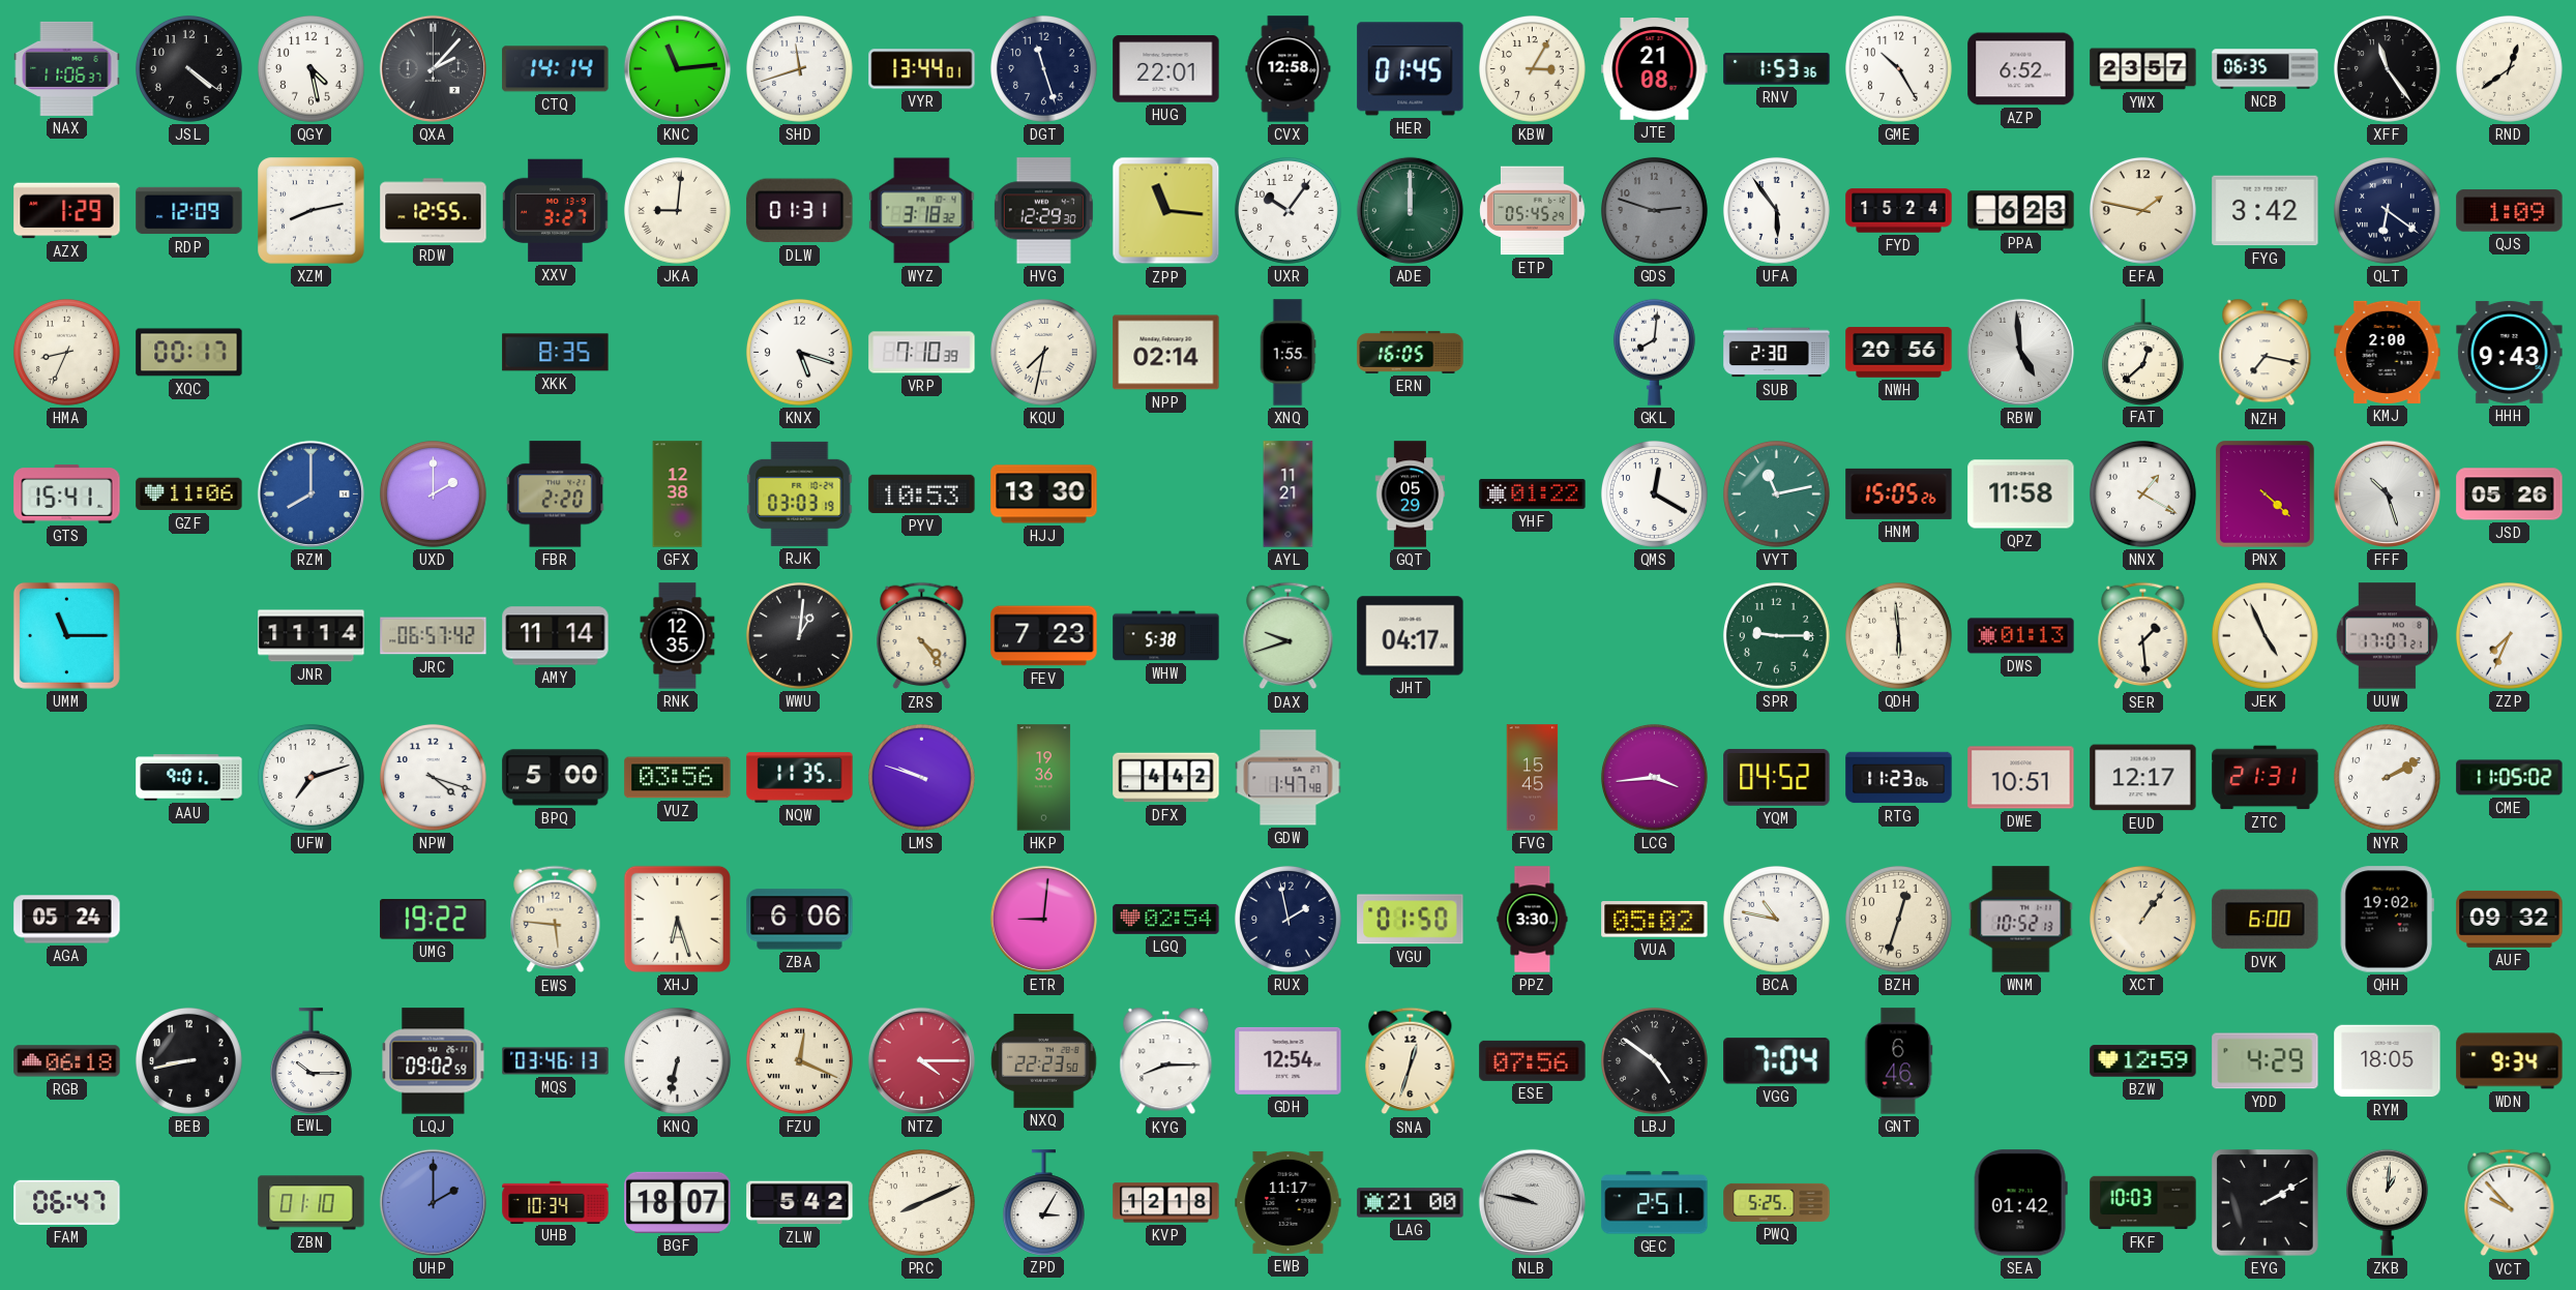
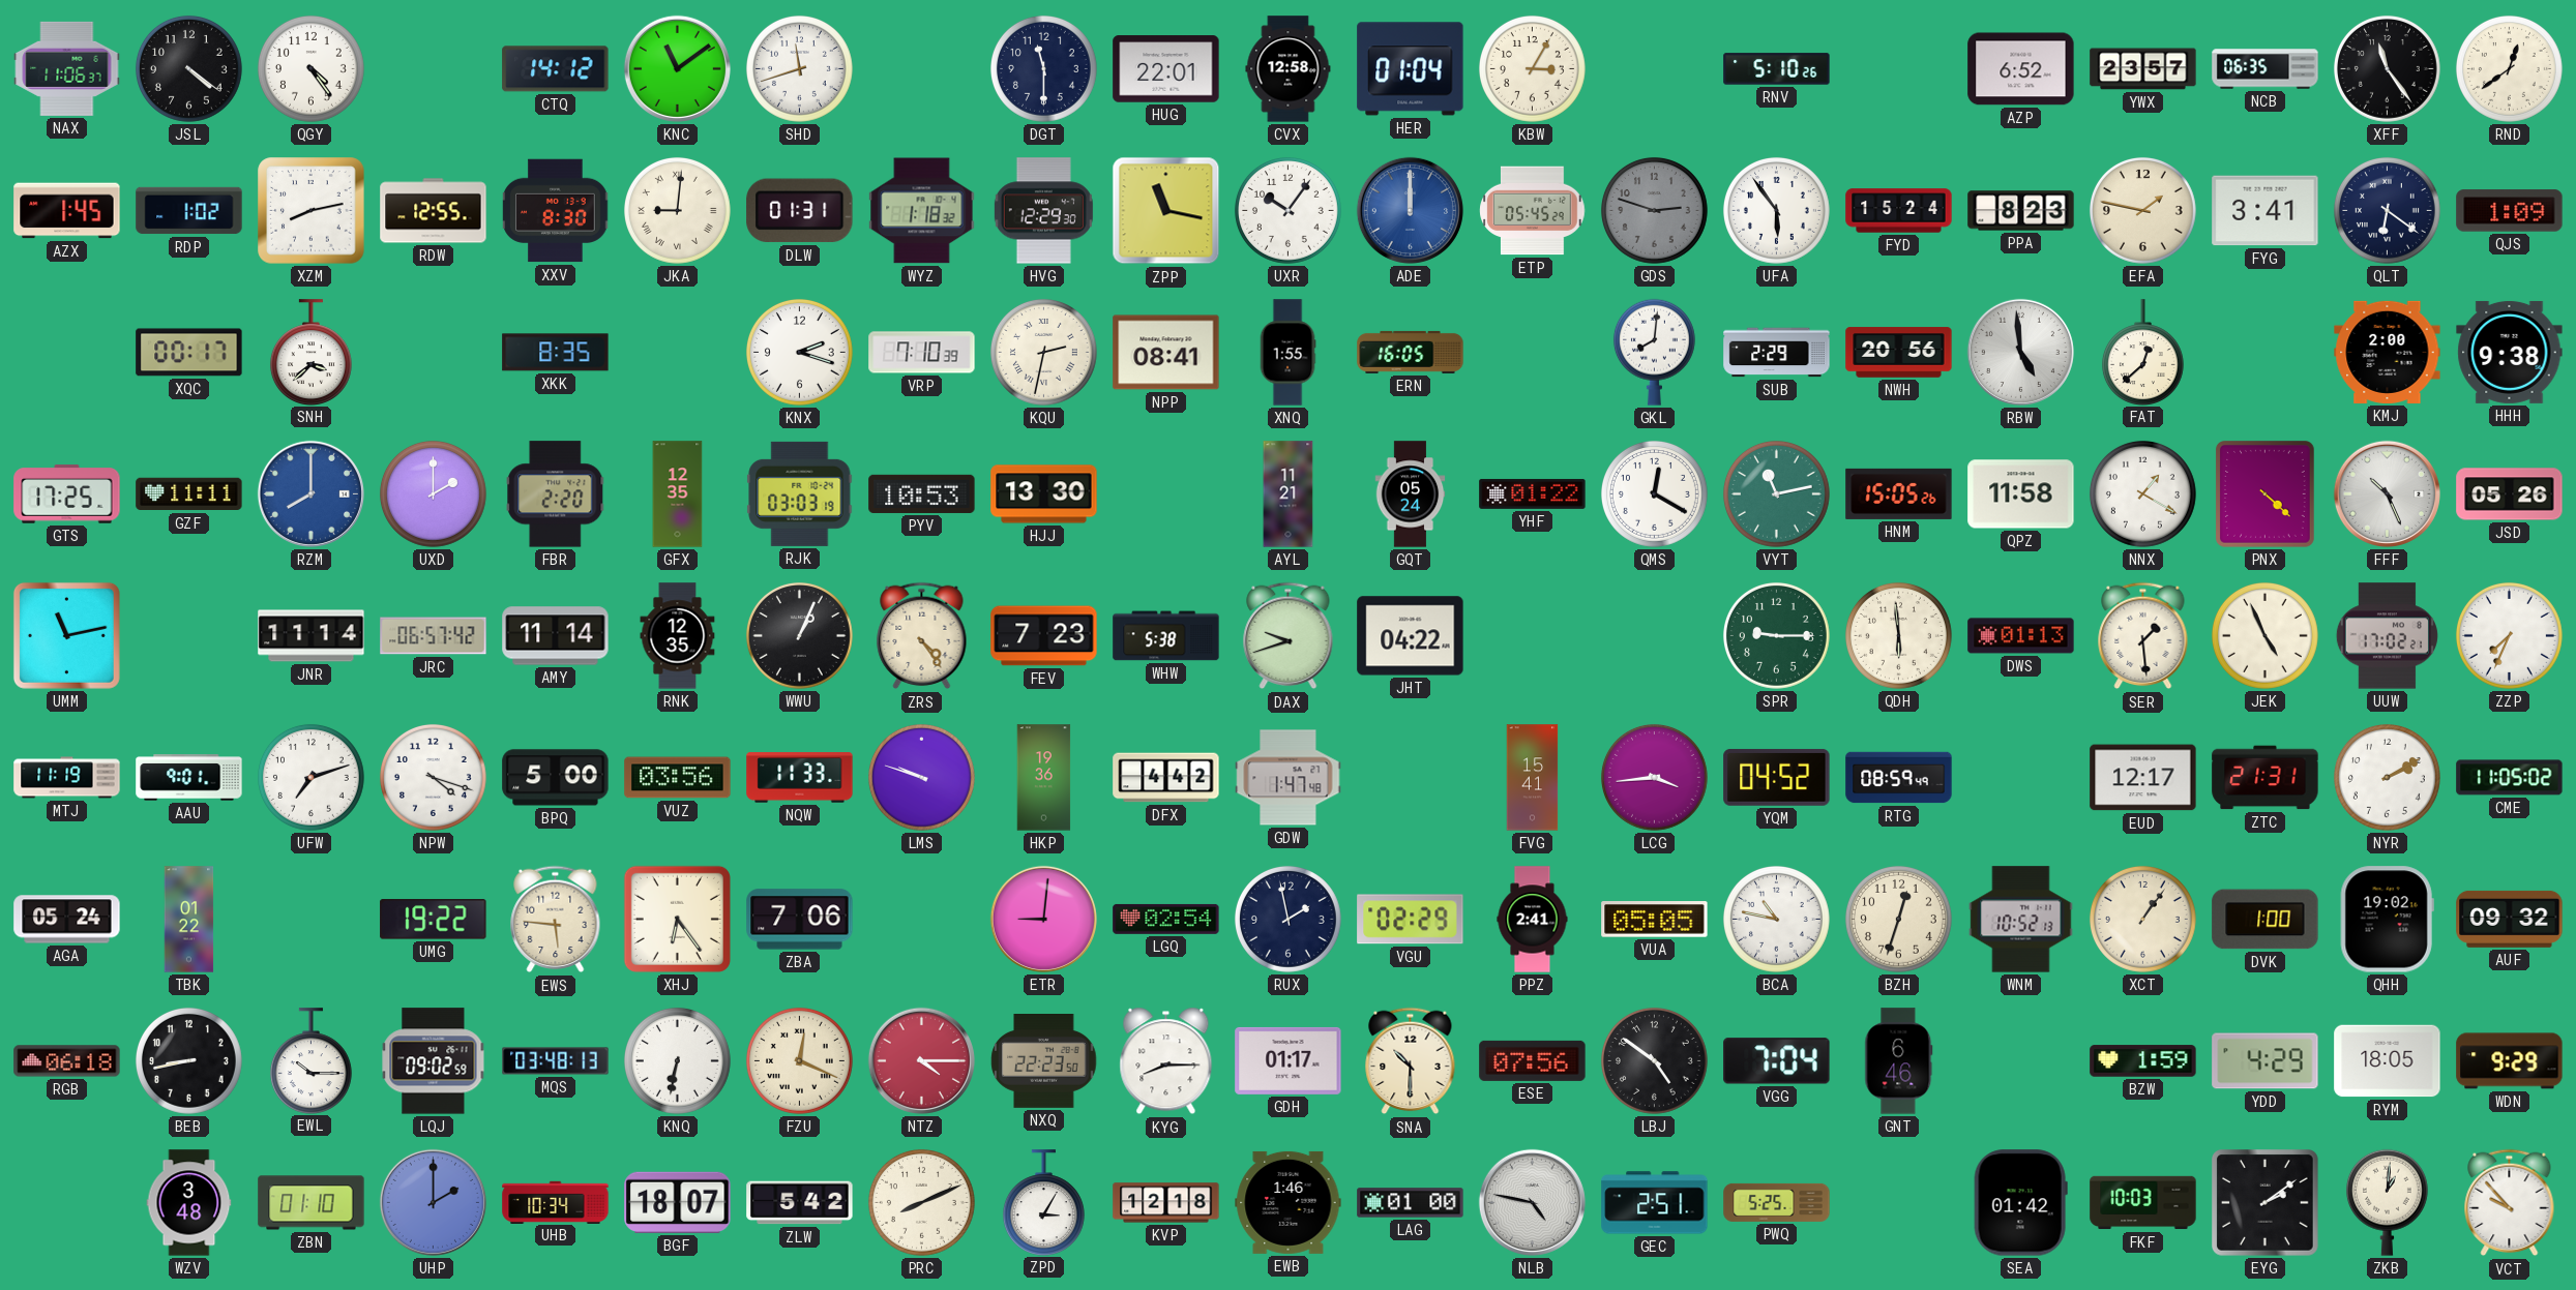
QGY: 4:28 -> 4:24 (310, 68)
QXA: 2:07 -> none (433, 68)
CTQ: 14:14 -> 14:12 (556, 69)
KNC: 11:14 -> 11:09 (677, 68)
VYR: 13:44 -> none (922, 69)
DGT: 11:27 -> 11:30 (1043, 68)
HER: 01:45 -> 01:04 (1411, 69)
JTE: 21:08 -> none (1655, 69)
RNV: 1:53 -> 5:10 (1777, 69)
GME: 10:25 -> none (1898, 68)
AZX: 1:29 -> 1:45 (67, 211)
RDP: 12:09 -> 1:02 (189, 211)
XXV: 3:27 -> 8:30 (556, 211)
WYZ: 3:18 -> 1:18 (922, 211)
ZPP: 11:16 -> 11:17 (1166, 211)
ADE dial: green -> blue (1410, 210)
PPA: 6:23 -> 8:23 (2021, 211)
FYG: 3:42 -> 3:41 (2266, 211)
HMA: 8:34 -> none (66, 352)
SNH: none -> 3:38 (310, 352)
KNX: 5:18 -> 2:18 (799, 352)
KQU: 7:32 -> 2:32 (1043, 352)
NPP: 02:14 -> 08:41 (1166, 353)
SUB: 2:30 -> 2:29 (1777, 353)
NZH: 7:17 -> none (2266, 353)
HHH: 9:43 -> 9:38 (2510, 352)
GTS: 15:41 -> 17:25 (67, 494)
GZF: 11:06 -> 11:11 (189, 494)
GFX: 12:38 -> 12:35 (678, 494)
GQT: 05:29 -> 05:24 (1411, 494)
FFF: 10:27 -> 10:26 (2387, 493)
UMM: 11:15 -> 11:13 (66, 635)
WWU: 1:01 -> 1:04 (799, 635)
JHT: 04:17 -> 04:22 (1411, 636)
UUW: 17:07 -> 17:02 (2387, 636)
MTJ: none -> 11:19 (67, 778)
NQW: 11:35 -> 11:33 (800, 778)
FVG: 15:45 -> 15:41 (1533, 778)
RTG: 11:23 -> 08:59 (1899, 778)
DWE: 10:51 -> none (2021, 778)
TBK: none -> 01:22 (189, 920)
XHJ: 6:27 -> 6:24 (677, 919)
ZBA: 6:06 -> 7:06 (800, 920)
VGU: 01:50 -> 02:29 (1411, 920)
PPZ: 3:30 -> 2:41 (1533, 920)
VUA: 05:02 -> 05:05 (1655, 920)
DVK: 6:00 -> 1:00 (2266, 920)
MQS: 03:46 -> 03:48 (556, 1061)
GDH: 12:54 -> 01:17 (1289, 1060)
SNA: 12:33 -> 10:30 (1411, 1061)
BZW: 12:59 -> 1:59 (2143, 1061)
WDN: 9:34 -> 9:29 (2510, 1061)
FAM: 06:47 -> none (67, 1202)
WZV: none -> 3:48 (189, 1203)
EWB: 11:17 -> 1:46 (1289, 1202)
LAG: 21:00 -> 01:00 (1411, 1203)
NLB: 9:47 -> 4:47 (1532, 1202)
EYG: 2:10 -> 2:09 (2266, 1203)
